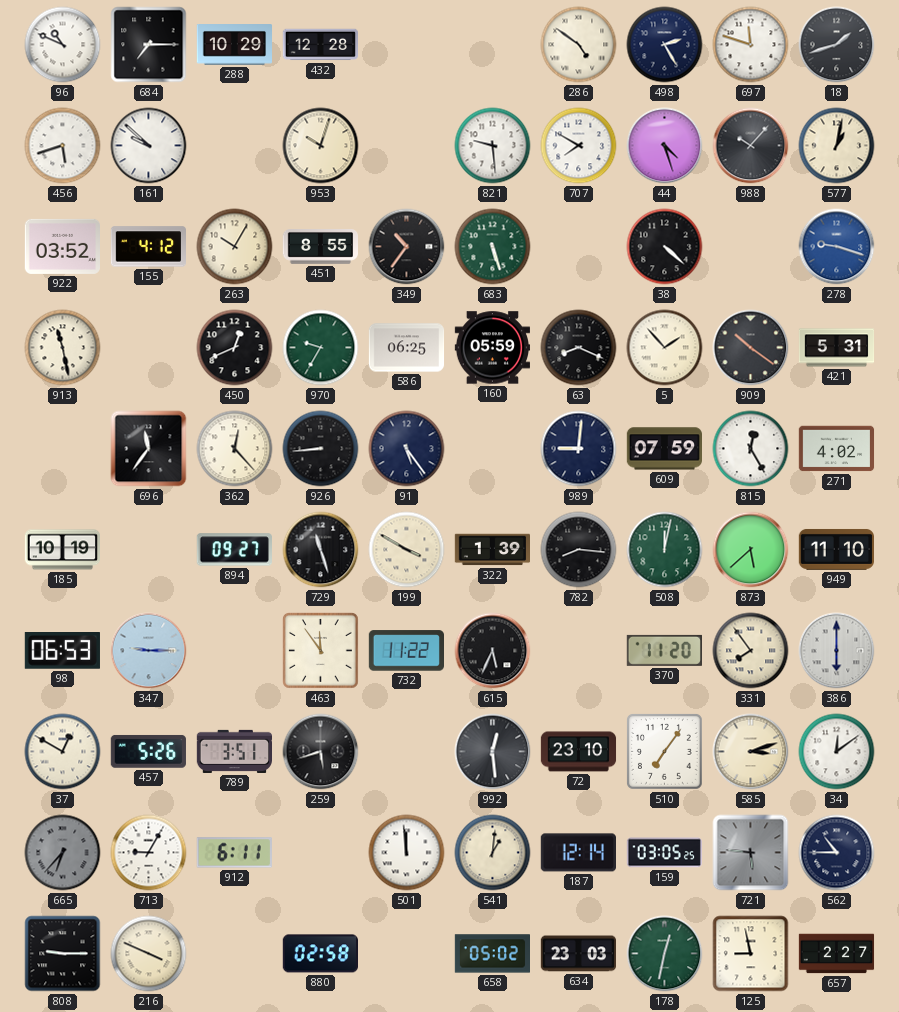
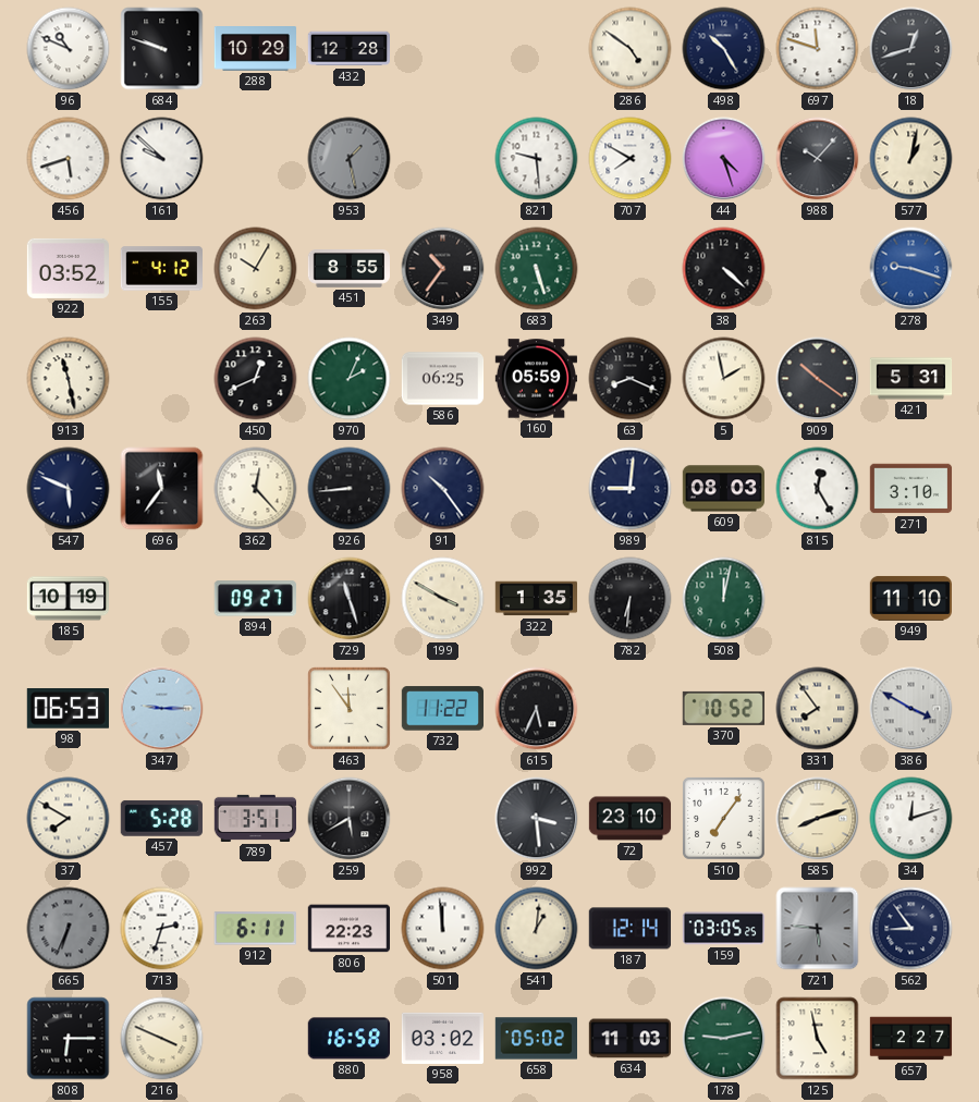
684: 7:15 -> 9:48 (162, 49)
498: 2:25 -> 10:25 (724, 49)
18: 1:42 -> 12:42 (911, 49)
953: 10:03 -> 1:28 (350, 159)
953 dial: cream -> grey (350, 159)
970: 9:35 -> 2:04 (350, 379)
5: 1:53 -> 1:58 (724, 379)
547: none -> 5:49 (69, 489)
91: 5:24 -> 10:24 (443, 489)
609: 07:59 -> 08:03 (723, 489)
271: 4:02 -> 3:10 (911, 489)
322: 1:39 -> 1:35 (537, 599)
782: 8:16 -> 6:31 (631, 599)
873: 5:38 -> none (751, 550)
370: 11:20 -> 10:52 (723, 708)
386: 6:00 -> 3:50 (911, 709)
37: 12:50 -> 7:50 (69, 819)
457: 5:26 -> 5:28 (161, 819)
259: 5:42 -> 5:40 (350, 819)
992: 12:29 -> 3:29 (537, 819)
585: 3:12 -> 8:12 (818, 819)
34: 12:09 -> 12:12 (911, 819)
665: 6:37 -> 6:34 (69, 929)
713: 9:05 -> 2:33 (162, 929)
806: none -> 22:23 (348, 929)
562: 10:45 -> 8:54 (911, 929)
808: 9:15 -> 6:15 (69, 1039)
880: 02:58 -> 16:58 (348, 1039)
958: none -> 03:02 (442, 1038)
634: 23:03 -> 11:03 (629, 1039)
178: 12:32 -> 9:13 (724, 1039)
125: 8:58 -> 4:58 (818, 1039)
